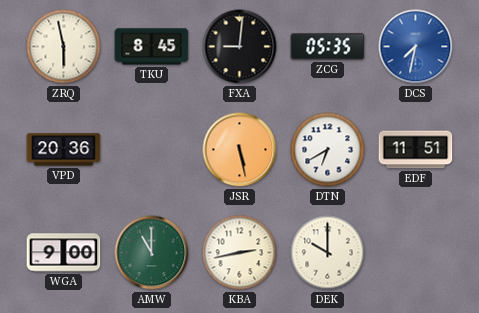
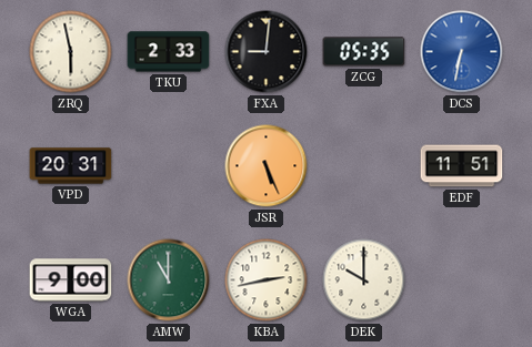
TKU: 8:45 -> 2:33 (169, 52)
DCS: 7:32 -> 6:32 (462, 52)
VPD: 20:36 -> 20:31 (71, 166)
JSR: 5:28 -> 5:26 (267, 166)
DTN: 6:40 -> none (328, 150)
